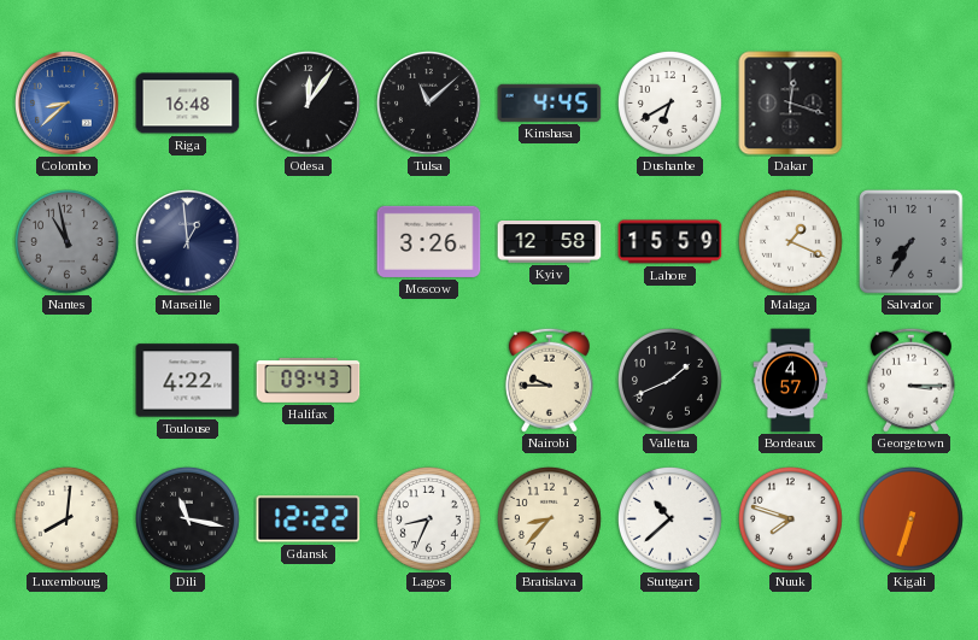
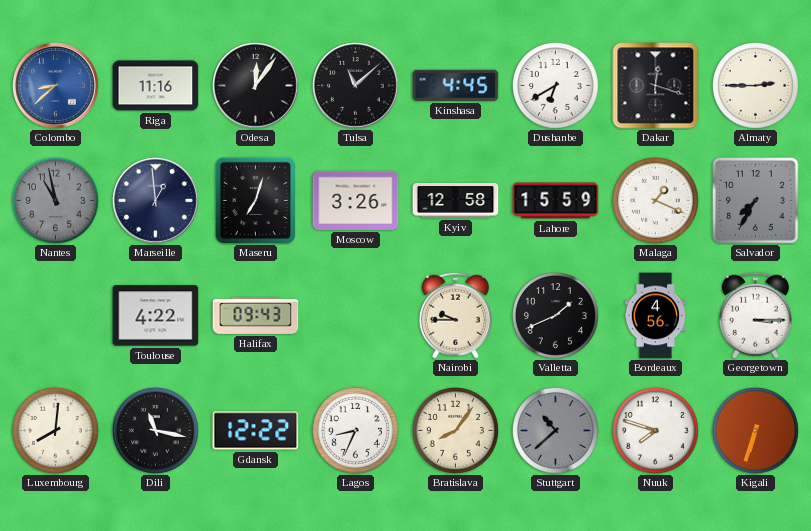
Riga: 16:48 -> 11:16 (156, 86)
Almaty: none -> 2:45 (755, 85)
Maseru: none -> 7:03 (256, 200)
Bordeaux: 4:57 -> 4:56 (656, 316)
Bratislava: 8:37 -> 8:06 (455, 430)
Stuttgart dial: white -> grey (555, 430)
